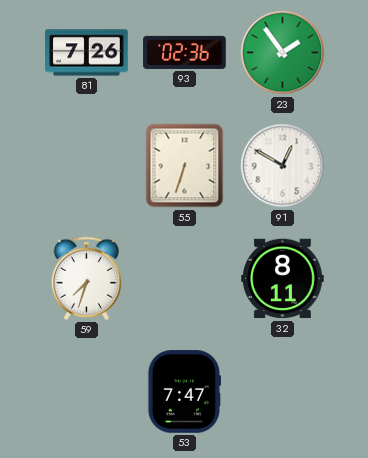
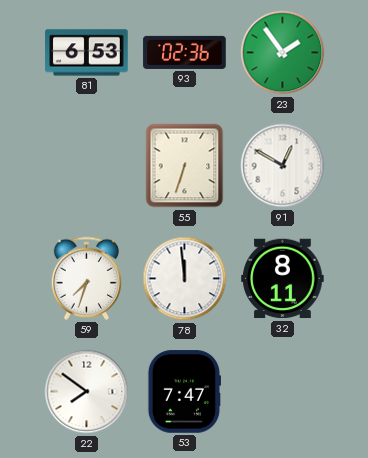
81: 7:26 -> 6:53 (87, 53)
78: none -> 11:59 (185, 279)
22: none -> 7:51 (87, 392)
